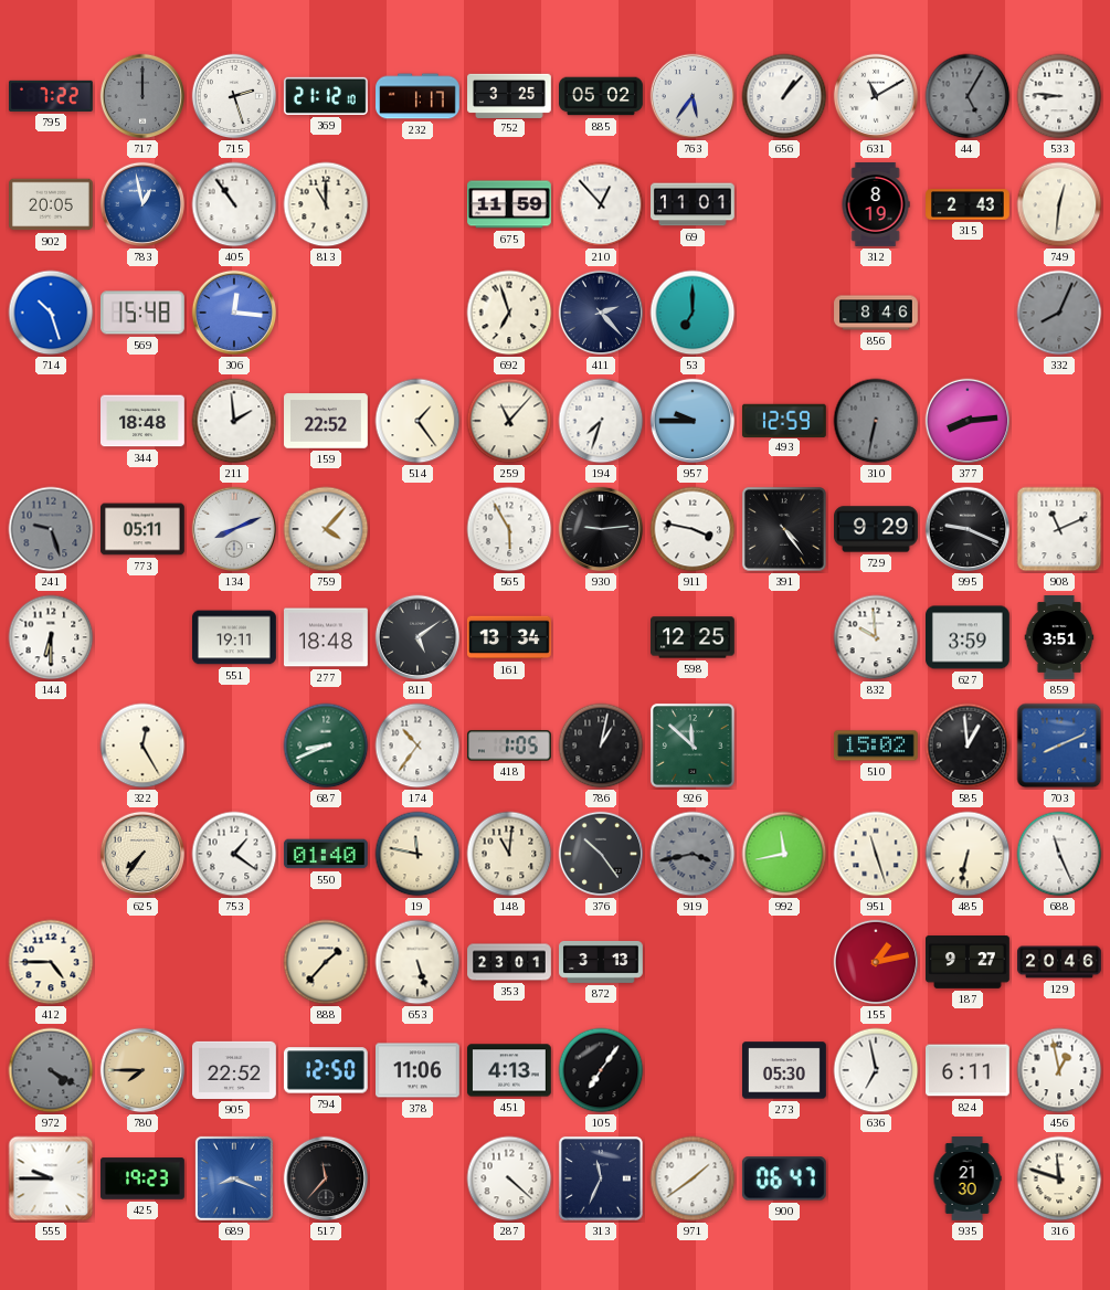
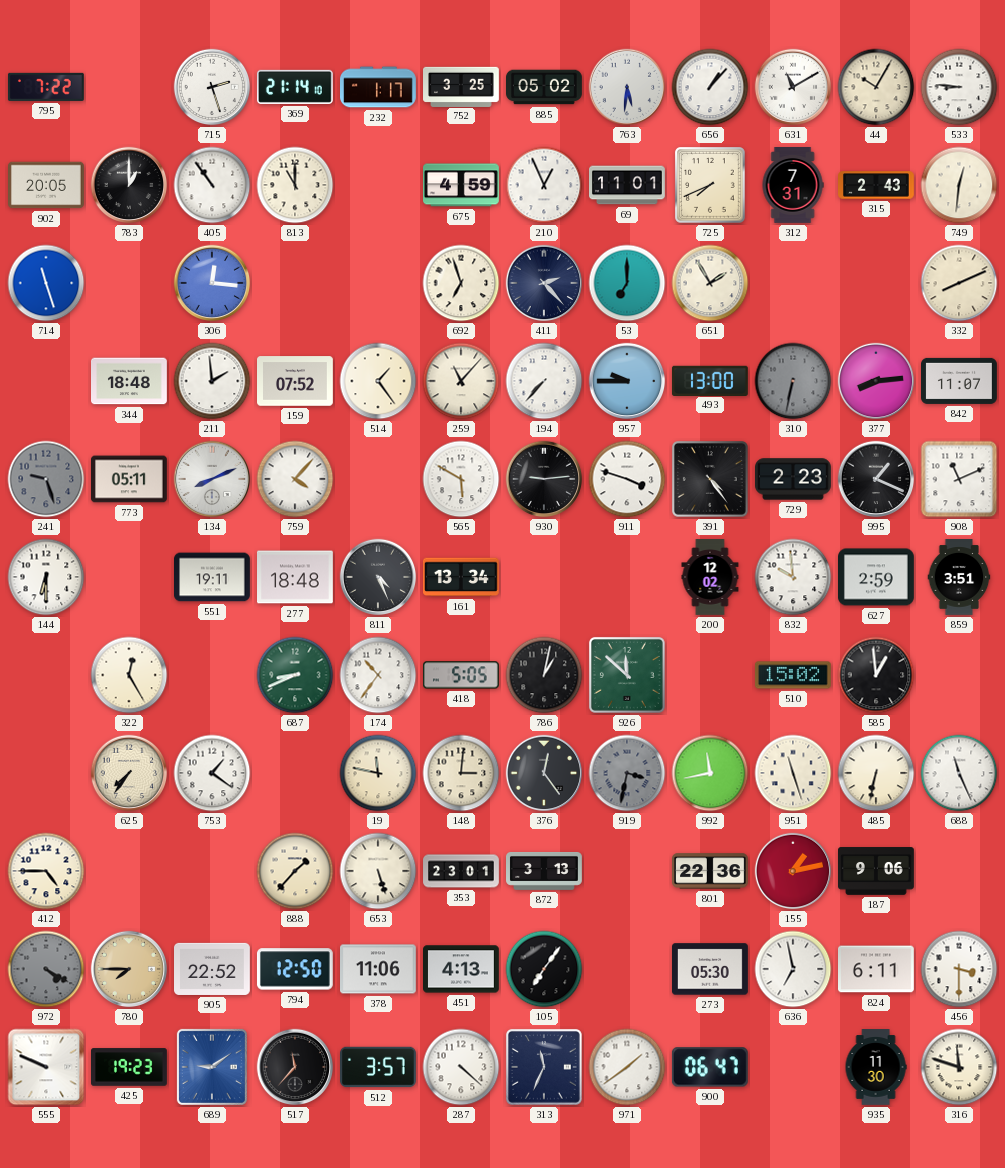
717: 12:00 -> none (142, 96)
369: 21:12 -> 21:14 (295, 87)
763: 5:36 -> 5:31 (627, 87)
44: 5:05 -> 10:05 (876, 87)
44 dial: grey -> cream (876, 87)
783: 12:58 -> 1:00 (129, 185)
783 dial: blue -> black (129, 185)
675: 11:59 -> 4:59 (462, 185)
210: 12:53 -> 12:56 (544, 185)
725: none -> 7:41 (711, 186)
312: 8:19 -> 7:31 (793, 186)
714: 10:27 -> 11:27 (46, 283)
569: 15:48 -> none (142, 313)
651: none -> 1:55 (710, 283)
856: 8:46 -> none (876, 313)
332: 8:04 -> 8:11 (959, 283)
332 dial: grey -> cream (959, 283)
159: 22:52 -> 07:52 (296, 381)
194: 7:33 -> 7:37 (544, 381)
493: 12:59 -> 13:00 (710, 380)
842: none -> 11:07 (960, 381)
565: 5:55 -> 5:50 (461, 479)
911: 3:47 -> 3:48 (627, 479)
729: 9:29 -> 2:23 (794, 479)
995: 9:19 -> 1:19 (876, 479)
811: 5:09 -> 4:26 (378, 577)
598: 12:25 -> none (694, 637)
200: none -> 12:02 (710, 577)
627: 3:59 -> 2:59 (877, 577)
418: 1:05 -> 5:05 (462, 675)
703: 8:11 -> none (1059, 746)
550: 01:40 -> none (326, 854)
148: 11:01 -> 3:01 (461, 773)
376: 10:24 -> 12:24 (544, 773)
919: 3:43 -> 3:32 (627, 773)
801: none -> 22:36 (711, 871)
187: 9:27 -> 9:06 (877, 871)
129: 20:46 -> none (1059, 962)
456: 12:58 -> 3:30 (959, 969)
555: 9:45 -> 9:49 (46, 1067)
689: 8:19 -> 9:09 (212, 1067)
512: none -> 3:57 (379, 1067)
935: 21:30 -> 11:30 (876, 1067)
